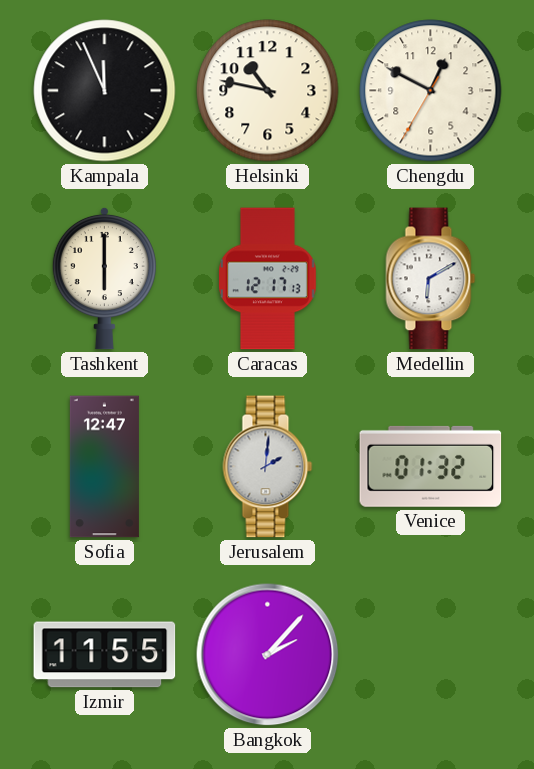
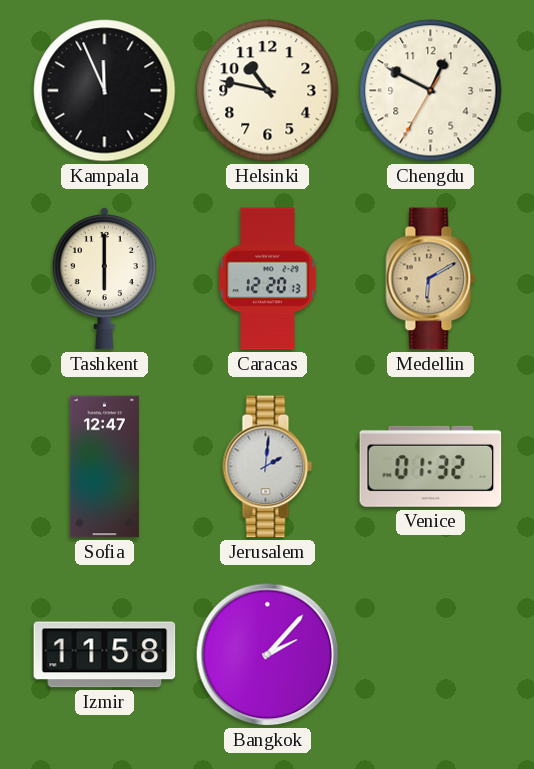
Caracas: 12:17 -> 12:20 (268, 279)
Medellin dial: white -> champagne (431, 279)
Izmir: 11:55 -> 11:58 (105, 655)
